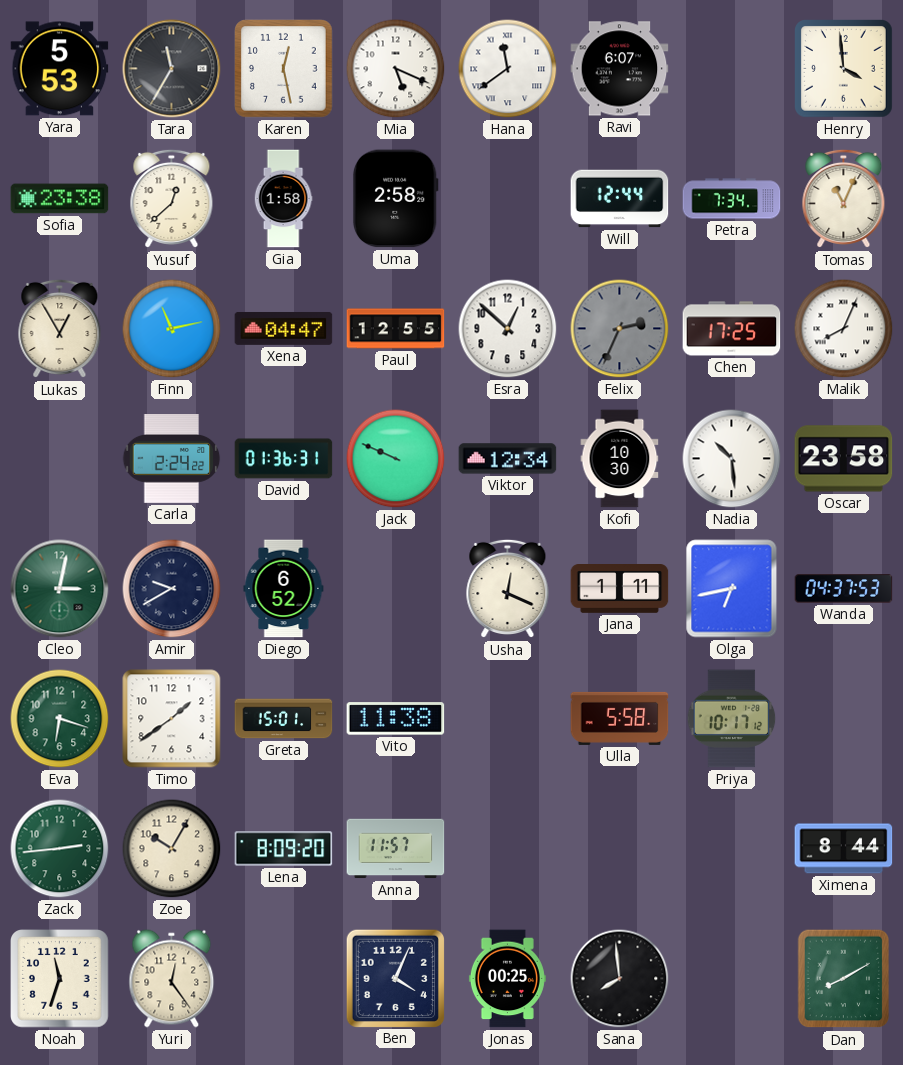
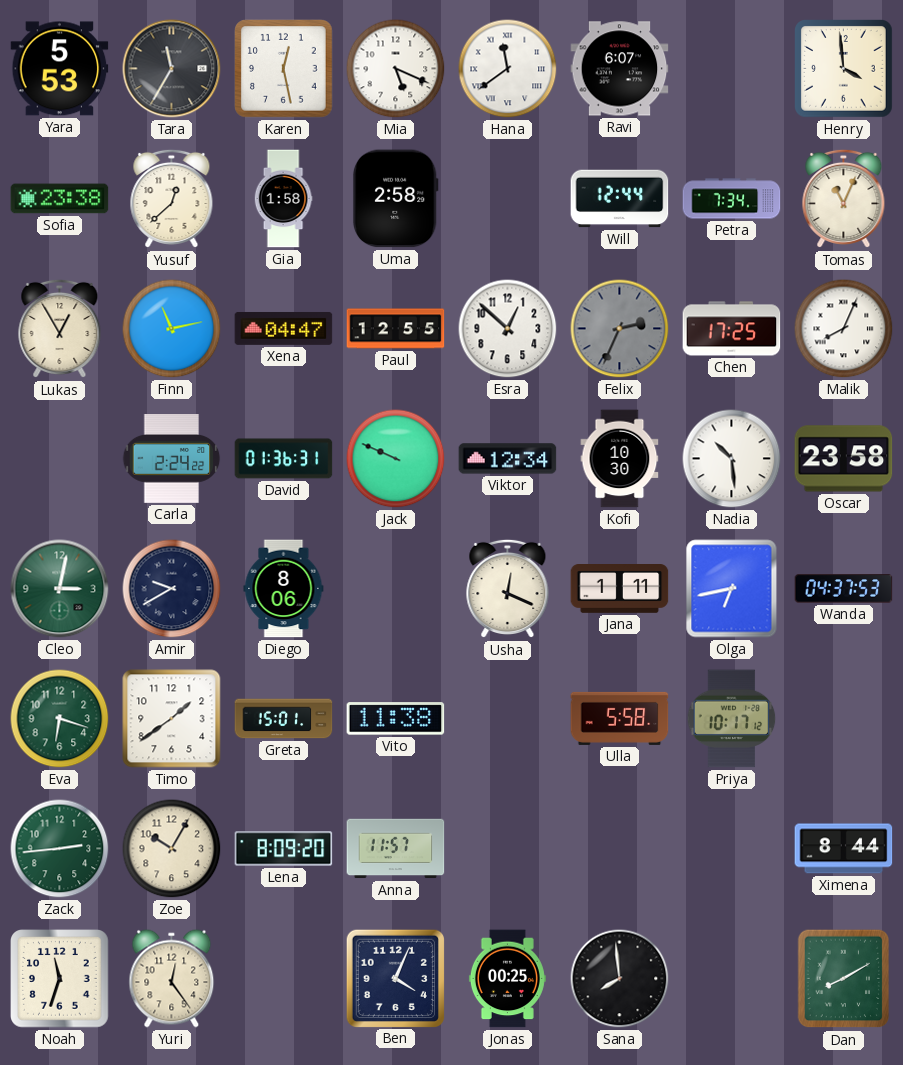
Diego: 6:52 -> 8:06 (284, 589)
